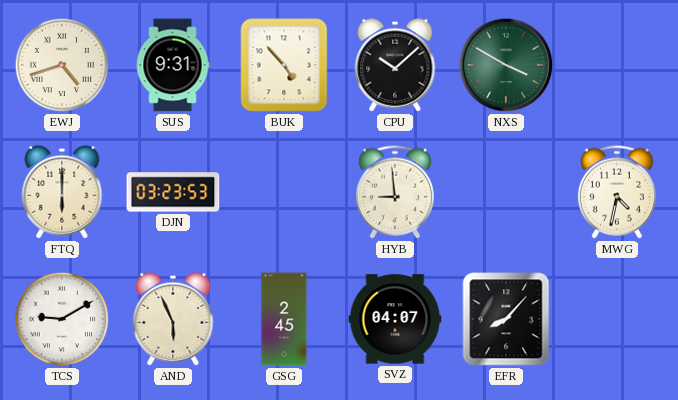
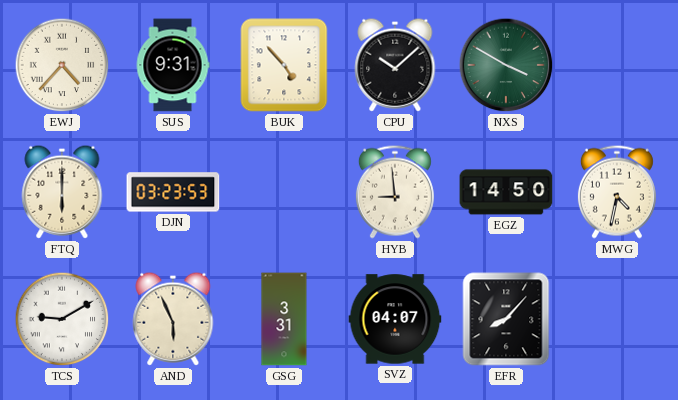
EWJ: 4:42 -> 4:37 (62, 65)
EGZ: none -> 14:50 (506, 192)
GSG: 2:45 -> 3:31 (284, 319)
